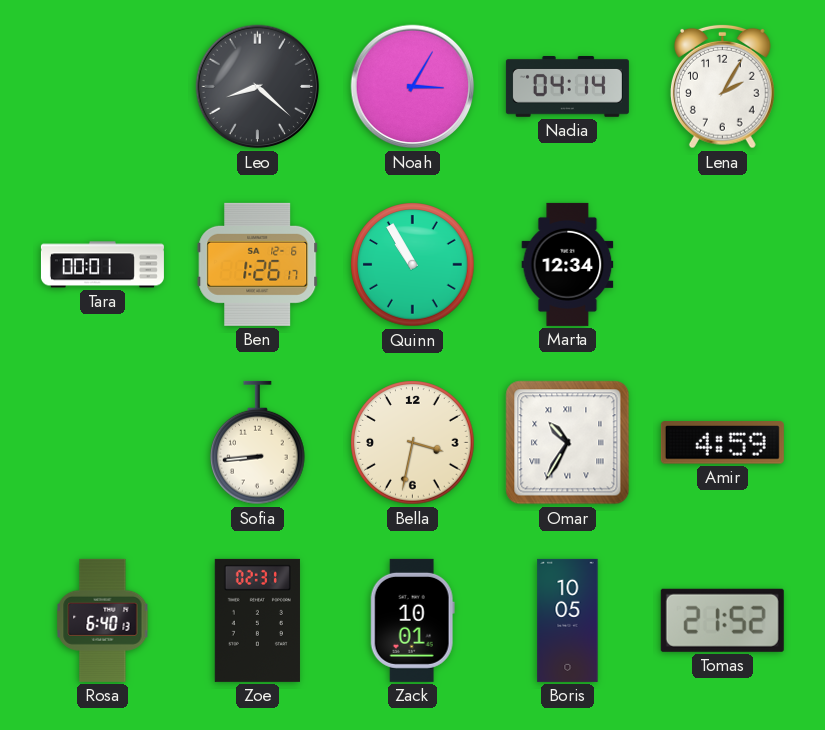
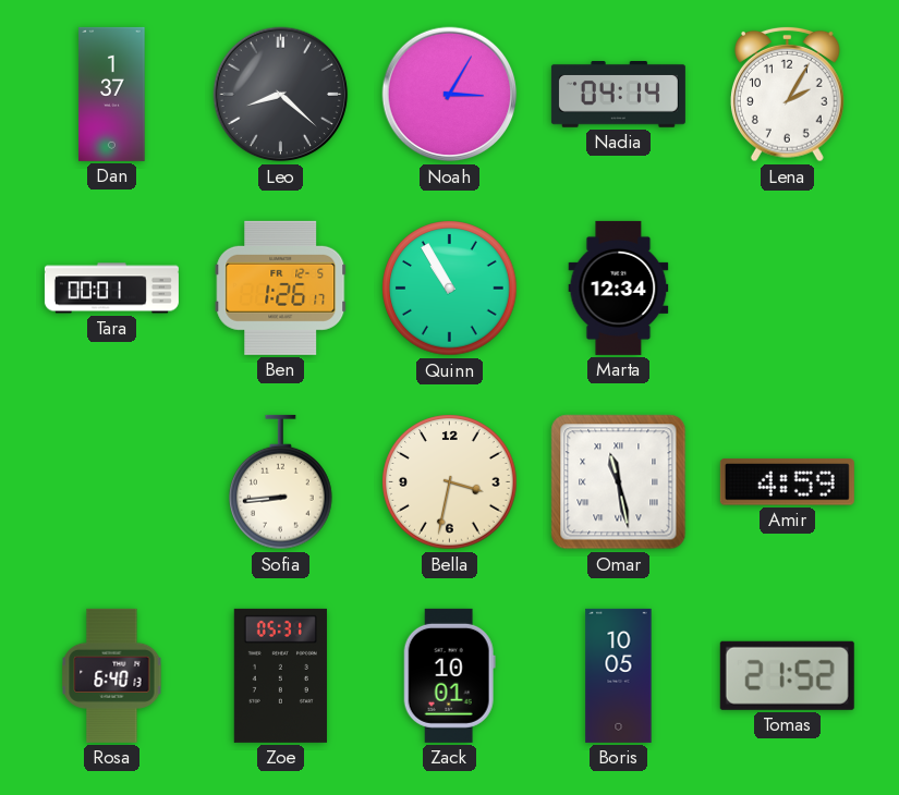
Dan: none -> 1:37 (112, 94)
Ben date: SA 12-6 -> FR 12-5 (281, 288)
Omar: 10:35 -> 11:28 (619, 482)
Zoe: 02:31 -> 05:31 (280, 675)
